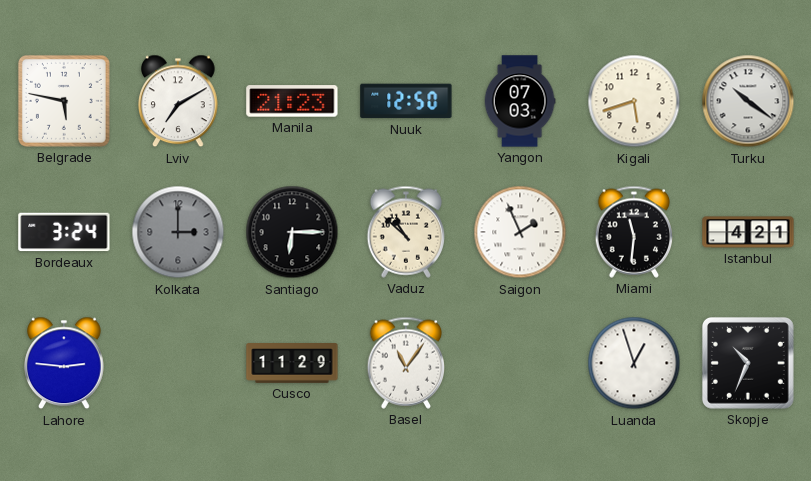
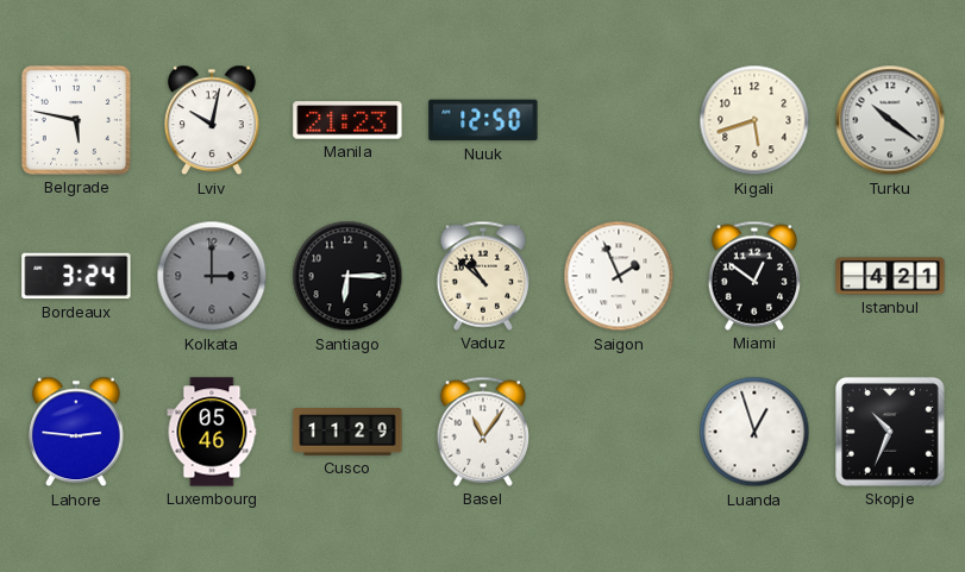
Lviv: 7:10 -> 10:02 (213, 120)
Yangon: 07:03 -> none (520, 101)
Miami: 11:31 -> 12:51 (754, 276)
Luxembourg: none -> 05:46 (212, 432)
